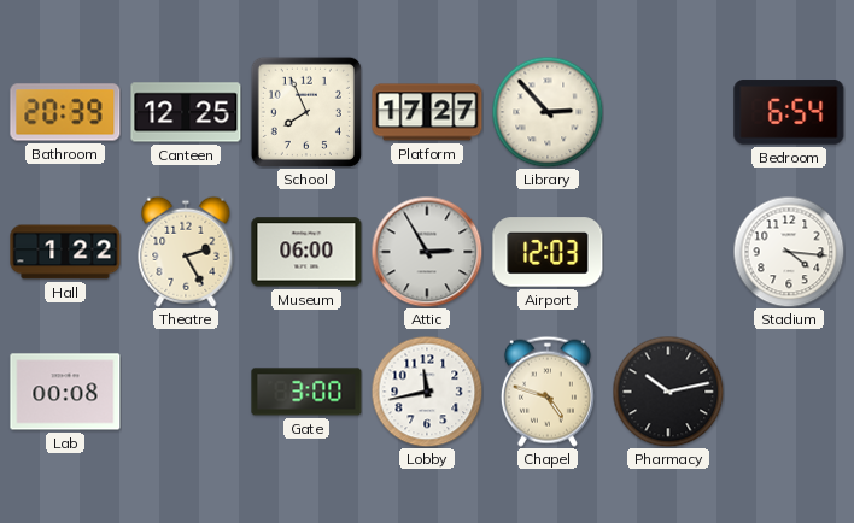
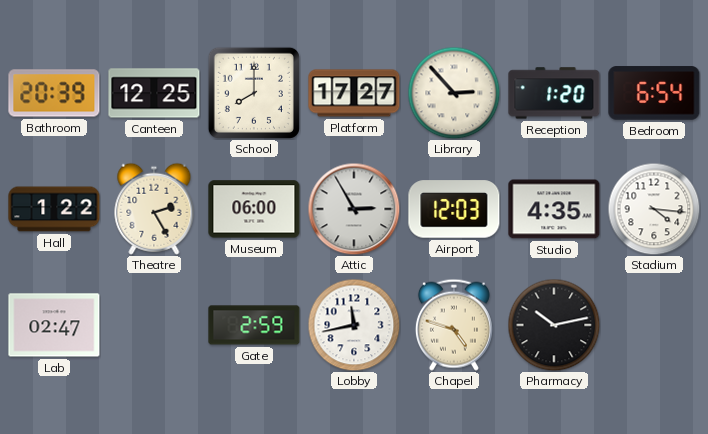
School: 7:56 -> 8:00 (254, 93)
Reception: none -> 1:20 (554, 93)
Studio: none -> 4:35 (554, 209)
Lab: 00:08 -> 02:47 (54, 325)
Gate: 3:00 -> 2:59 (254, 325)
